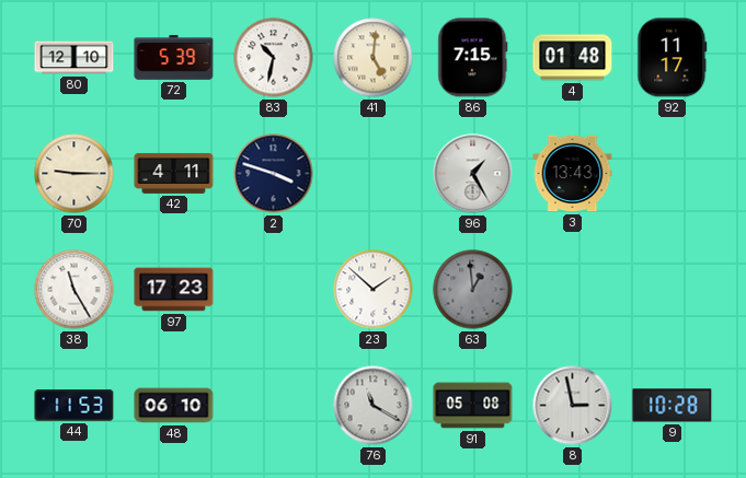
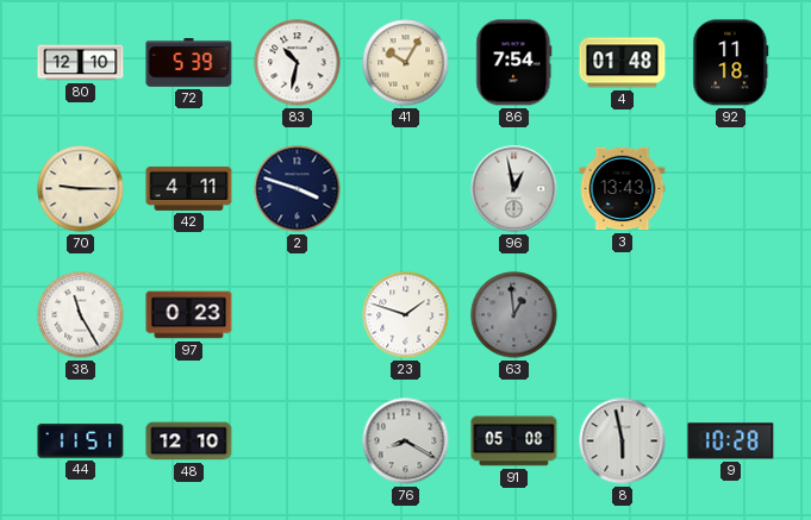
41: 5:01 -> 10:05 (406, 63)
86: 7:15 -> 7:54 (514, 63)
92: 11:17 -> 11:18 (731, 63)
96: 1:25 -> 12:58 (514, 189)
97: 17:23 -> 0:23 (189, 315)
23: 1:52 -> 1:48 (406, 315)
44: 11:53 -> 11:51 (81, 441)
48: 06:10 -> 12:10 (189, 441)
76: 11:20 -> 8:20 (406, 441)
8: 2:58 -> 5:58 (623, 441)
